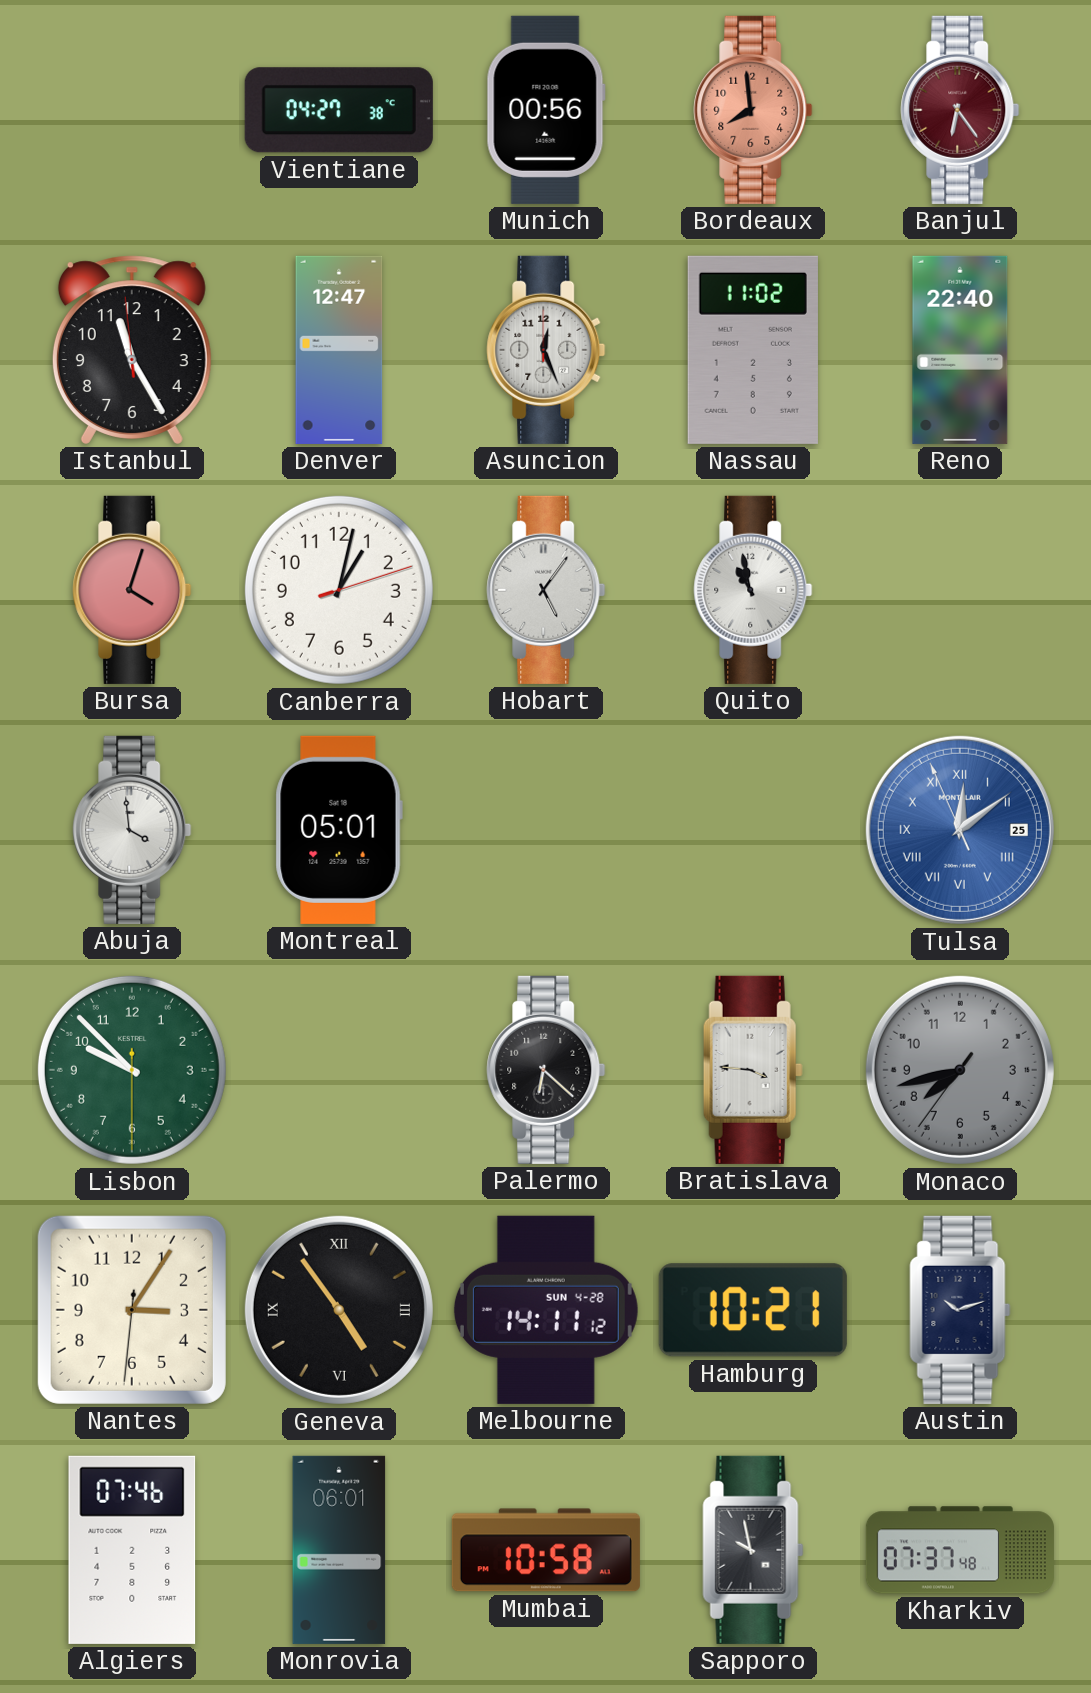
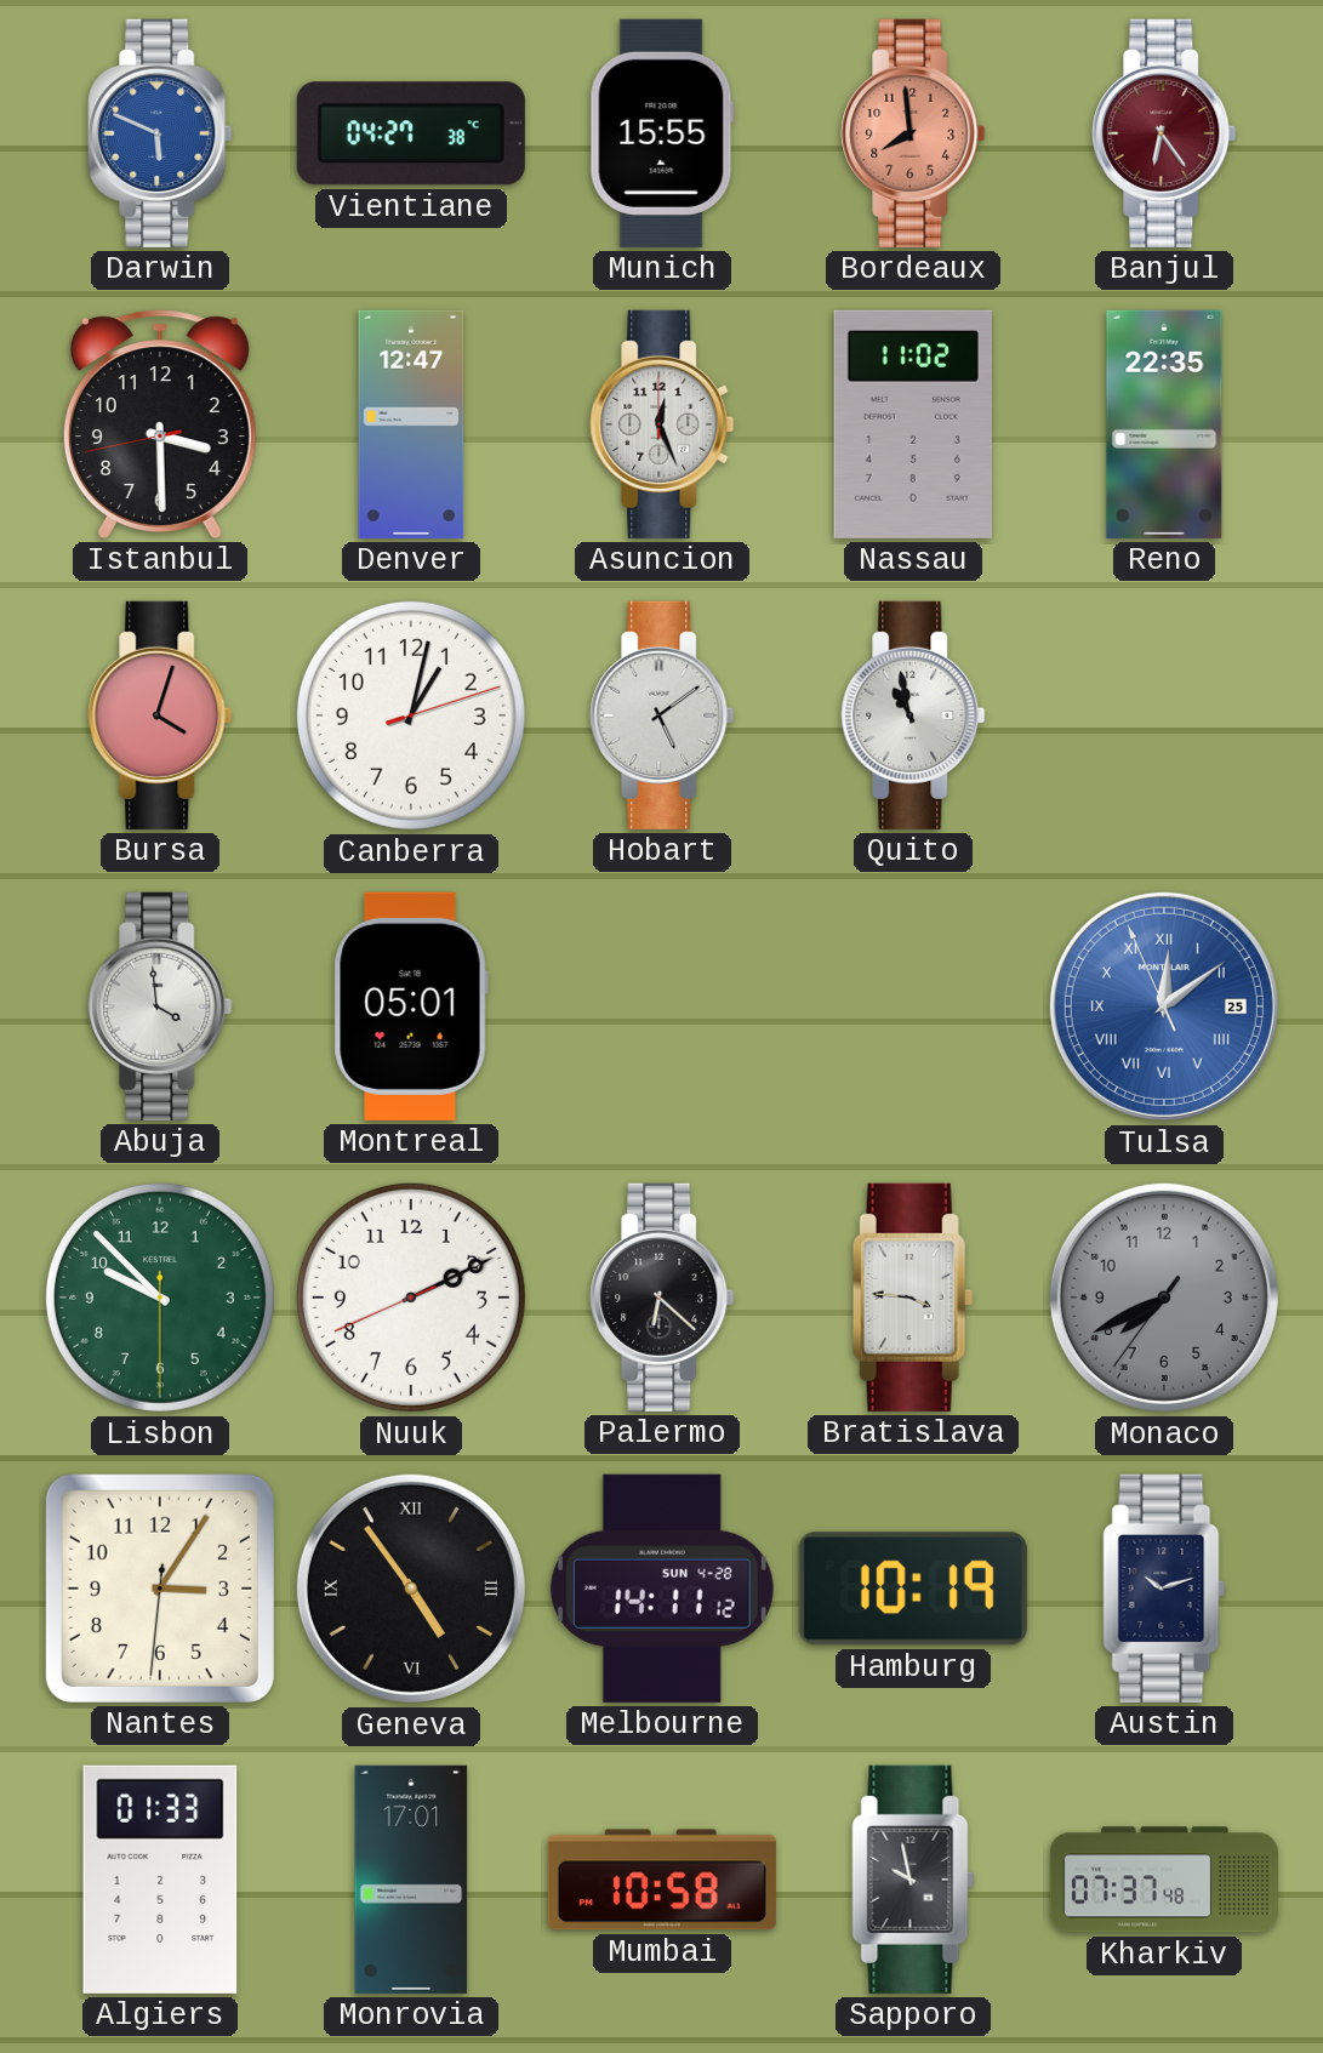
Darwin: none -> 5:49 (160, 133)
Munich: 00:56 -> 15:55 (662, 133)
Istanbul: 11:24 -> 3:29 (160, 424)
Reno: 22:40 -> 22:35 (1164, 424)
Hobart: 5:06 -> 5:09 (662, 715)
Nuuk: none -> 2:10 (411, 1298)
Monaco: 7:42 -> 7:40 (1164, 1298)
Hamburg: 10:21 -> 10:19 (913, 1589)
Algiers: 07:46 -> 01:33 (160, 1880)
Monrovia: 06:01 -> 17:01 (411, 1880)
